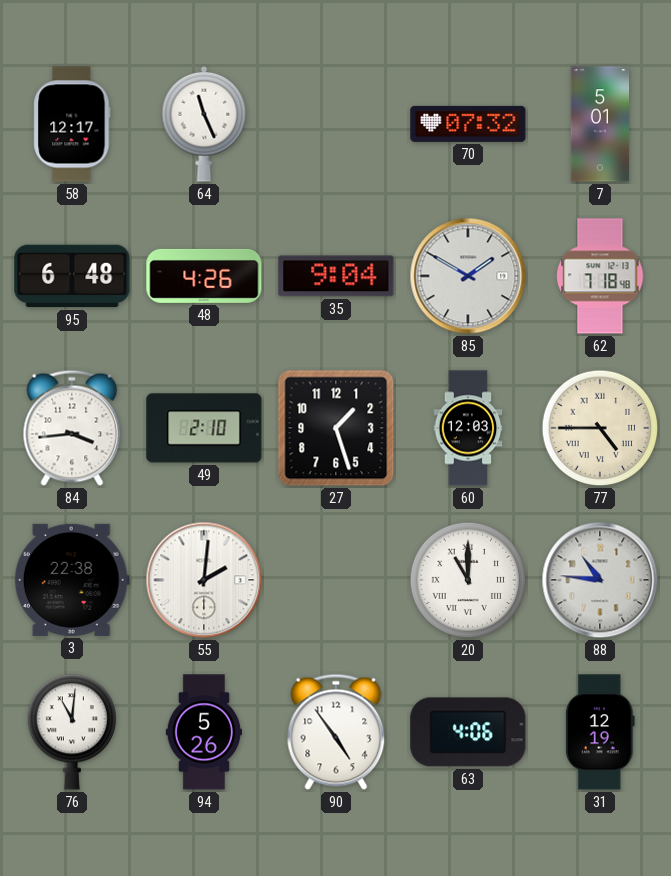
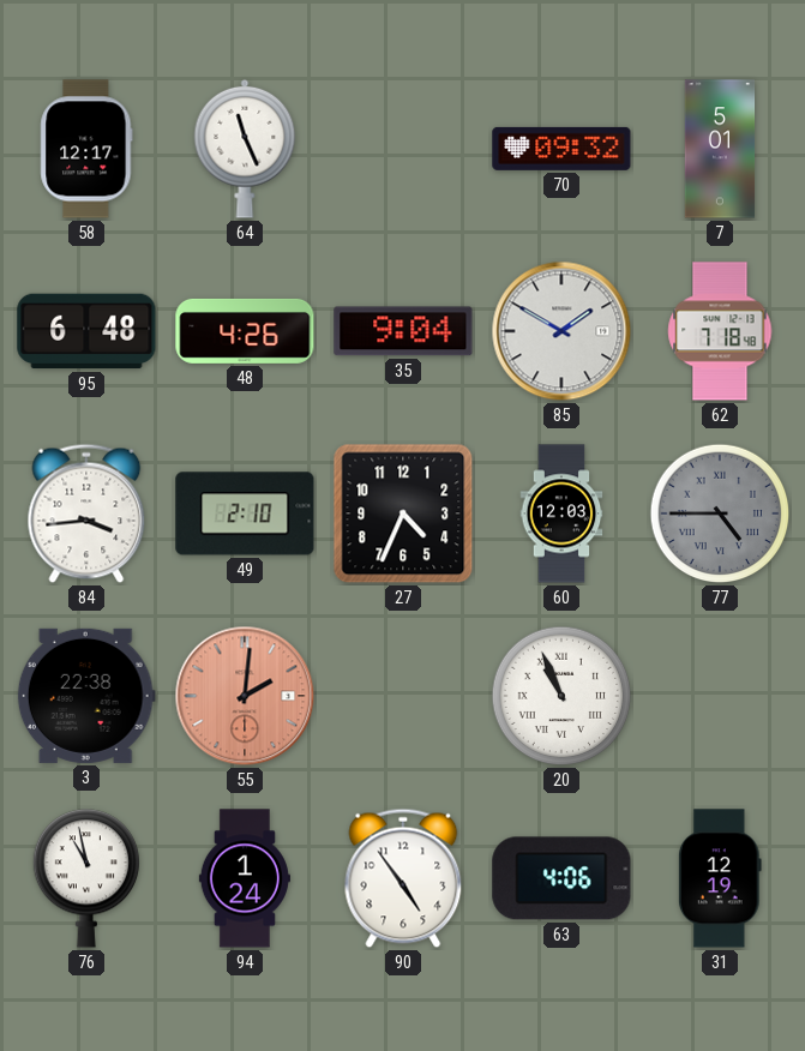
70: 07:32 -> 09:32 (561, 149)
27: 1:27 -> 4:34 (403, 514)
77 dial: cream -> grey (720, 514)
55 dial: white -> salmon (245, 696)
20: 11:00 -> 10:56 (561, 696)
88: 10:46 -> none (600, 580)
76: 11:01 -> 10:58 (85, 878)
94: 5:26 -> 1:24 (245, 878)
